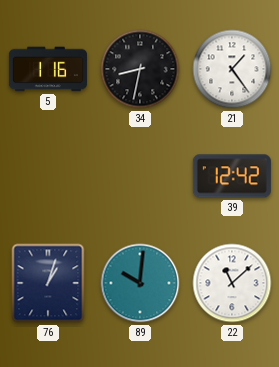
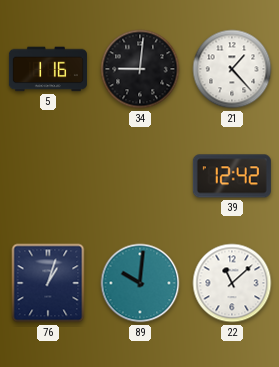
34: 8:32 -> 9:01 (140, 69)
21: 1:24 -> 1:23 (232, 69)
